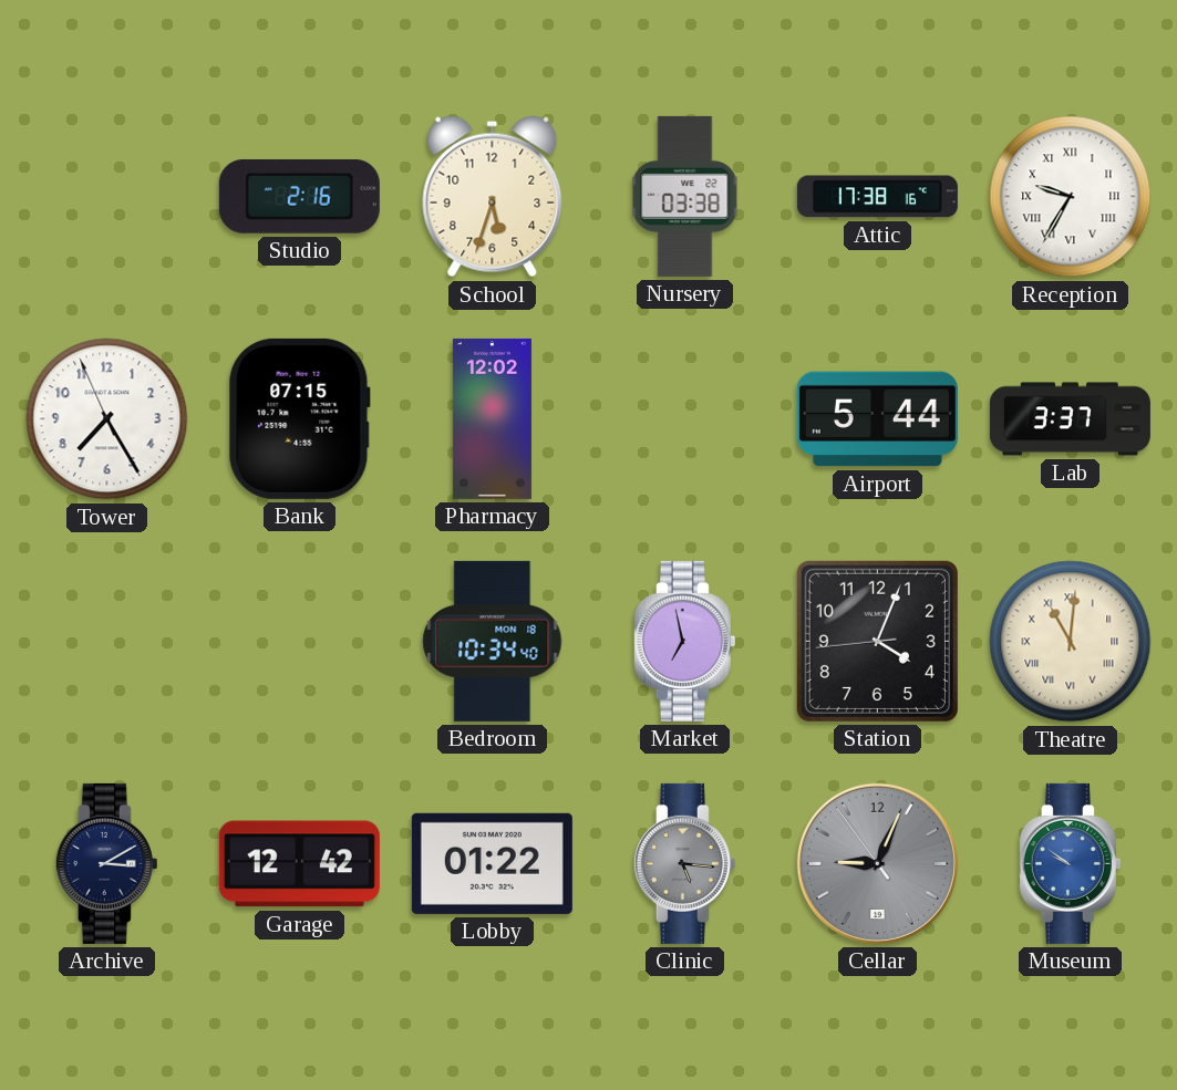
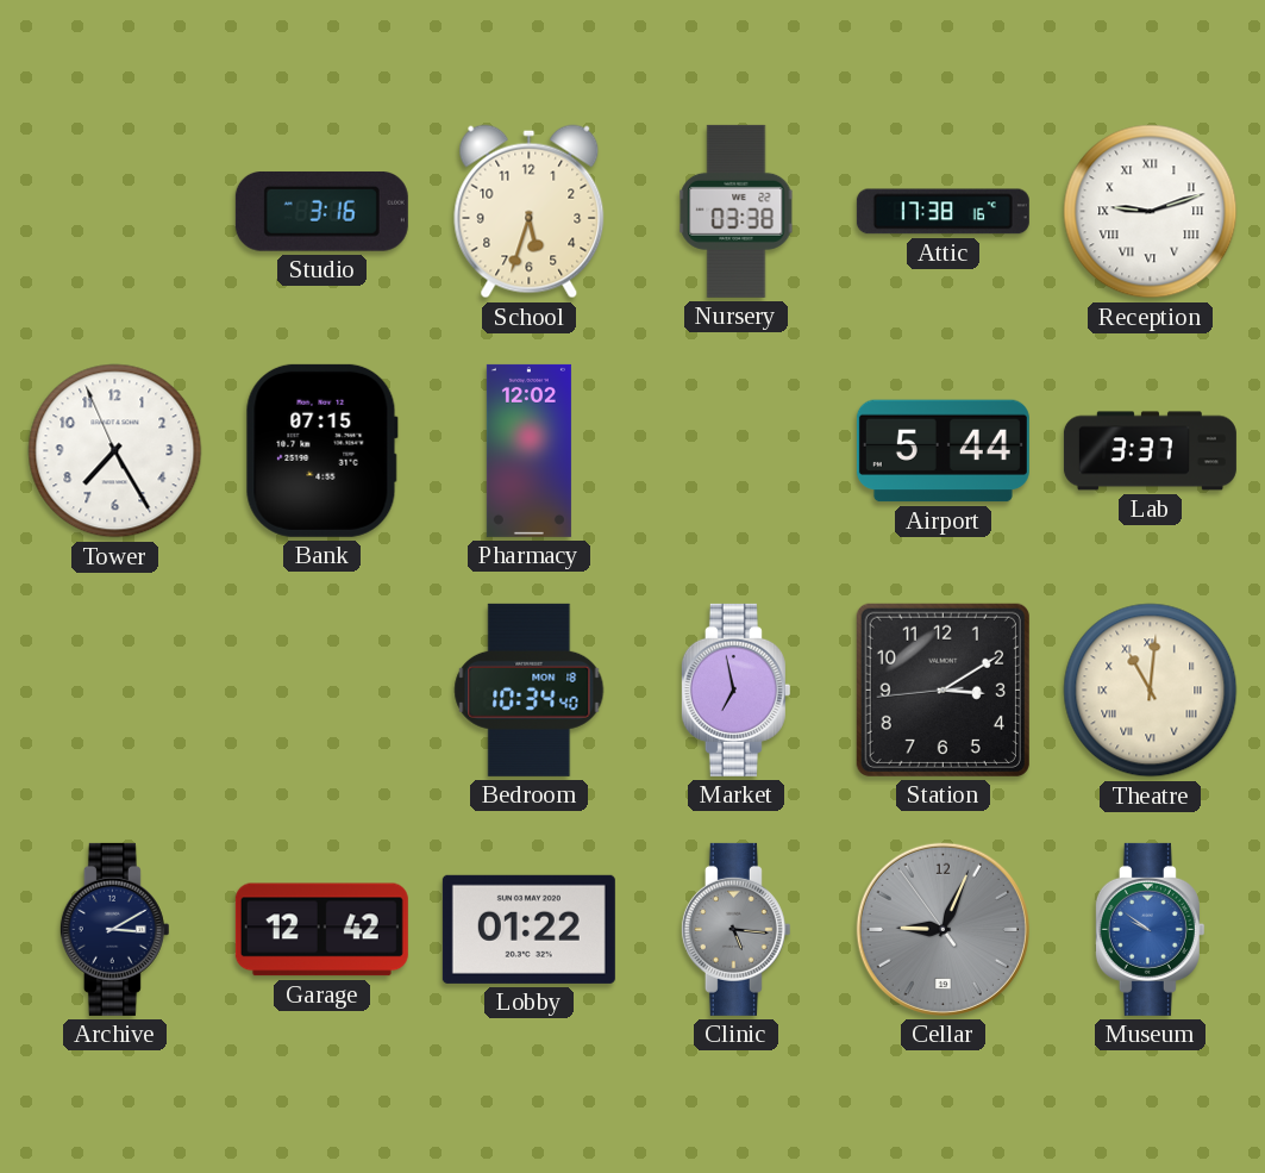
Studio: 2:16 -> 3:16 (321, 211)
Reception: 9:35 -> 9:12 (1151, 212)
Station: 4:03 -> 3:09 (943, 690)
